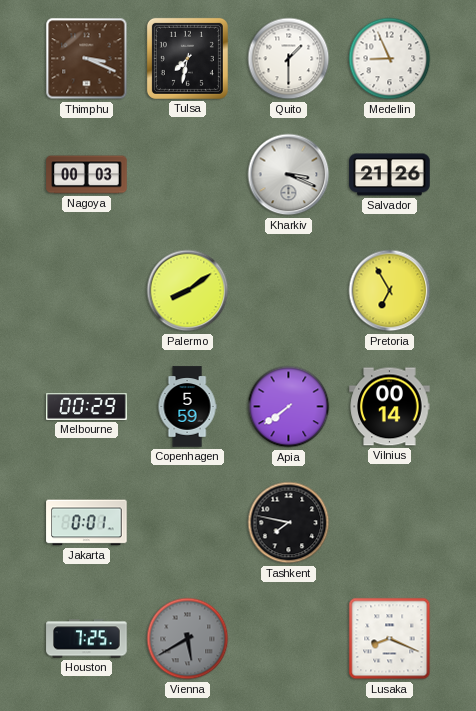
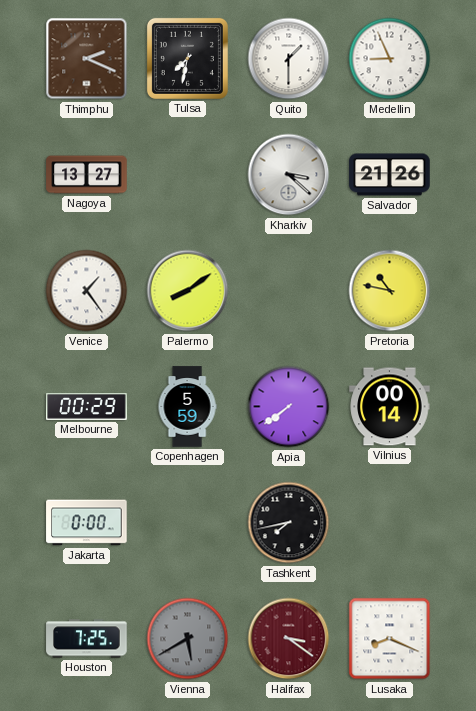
Thimphu: 3:19 -> 2:19 (87, 59)
Nagoya: 00:03 -> 13:27 (87, 175)
Kharkiv: 3:19 -> 3:22 (289, 175)
Venice: none -> 1:24 (87, 291)
Pretoria: 6:55 -> 10:47 (390, 291)
Jakarta: 0:01 -> 0:00 (87, 523)
Tashkent: 7:47 -> 7:43 (289, 523)
Halifax: none -> 3:21 (289, 639)
